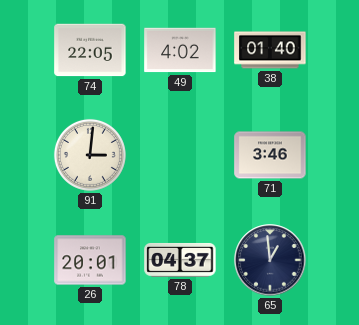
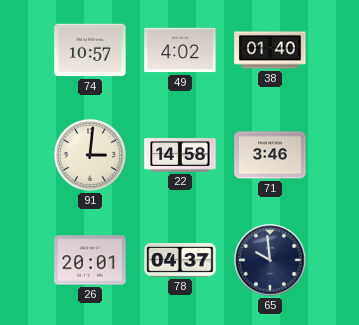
74: 22:05 -> 10:57 (90, 50)
22: none -> 14:58 (180, 155)
65: 12:59 -> 9:59 (270, 260)
